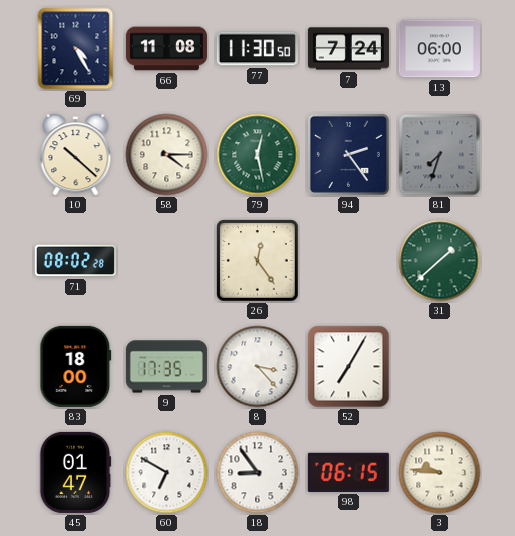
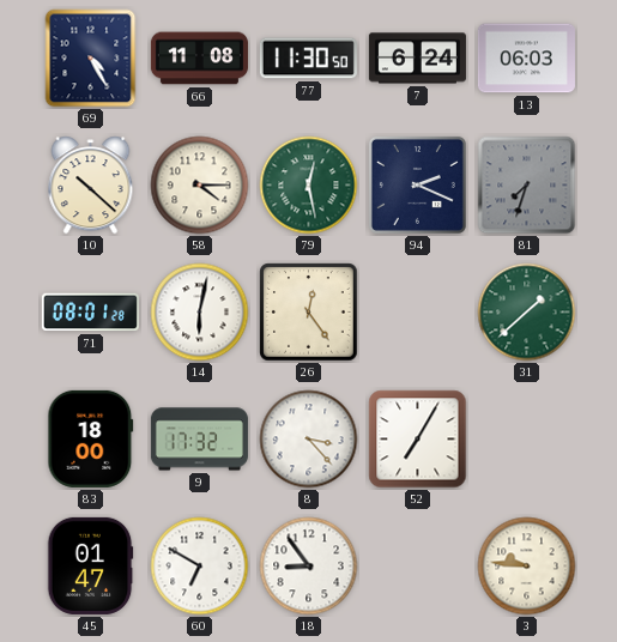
7: 7:24 -> 6:24 (417, 59)
13: 06:00 -> 06:03 (526, 59)
94: 2:24 -> 2:19 (417, 184)
71: 08:02 -> 08:01 (90, 313)
14: none -> 6:02 (200, 313)
9: 17:35 -> 17:32 (199, 440)
98: 06:15 -> none (348, 472)
